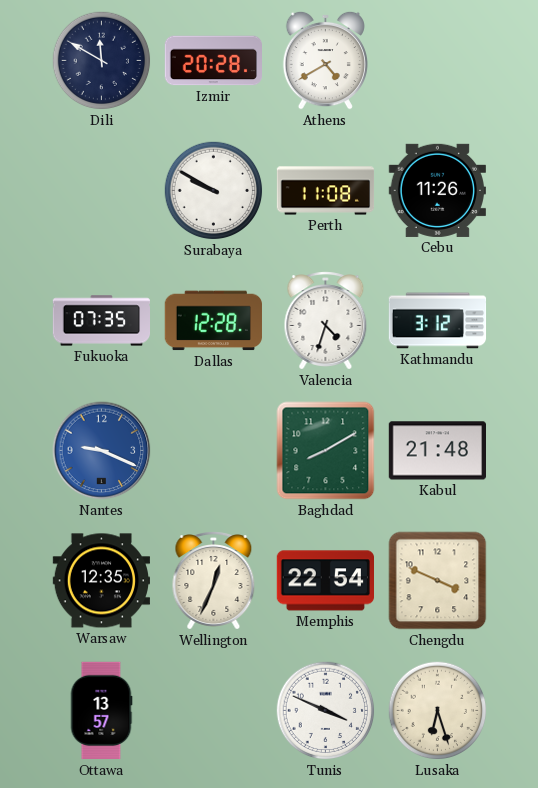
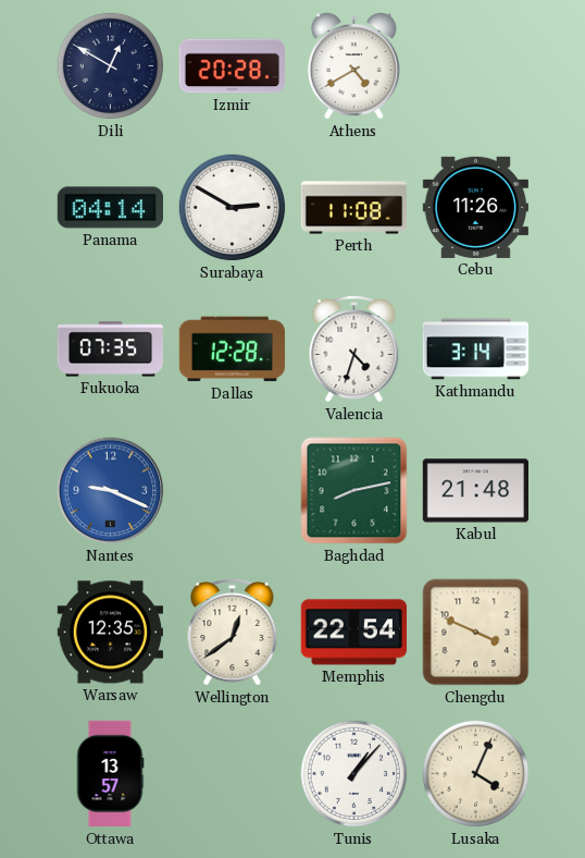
Dili: 11:50 -> 12:50 (111, 66)
Panama: none -> 04:14 (110, 208)
Surabaya: 9:50 -> 2:50 (233, 208)
Kathmandu: 3:12 -> 3:14 (476, 350)
Baghdad: 8:10 -> 8:13 (354, 491)
Wellington: 12:34 -> 12:39 (233, 633)
Tunis: 3:49 -> 1:07 (354, 774)
Lusaka: 6:27 -> 4:04 (476, 774)
